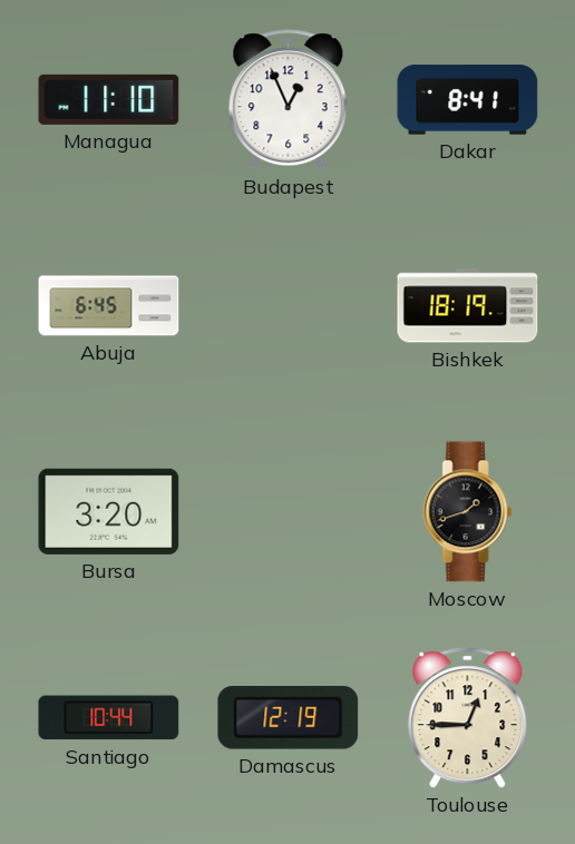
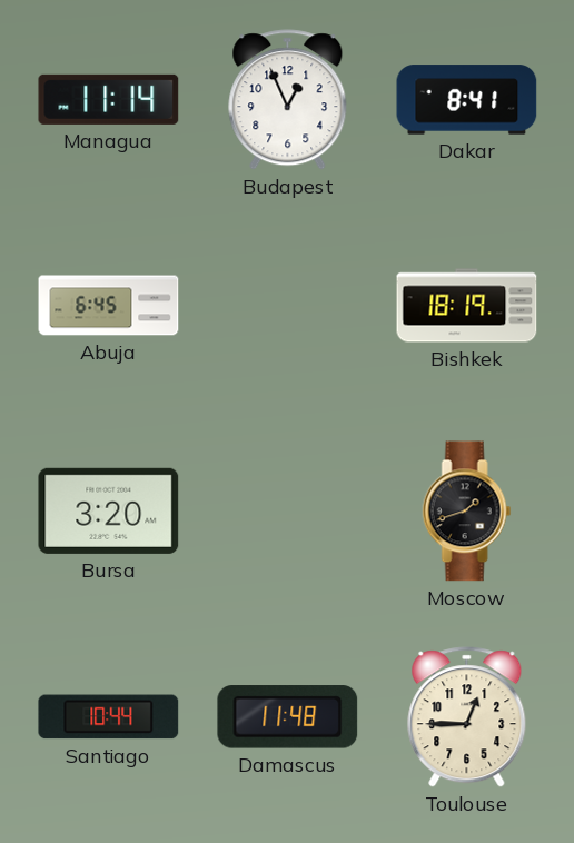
Managua: 11:10 -> 11:14 (109, 99)
Damascus: 12:19 -> 11:48 (288, 717)
